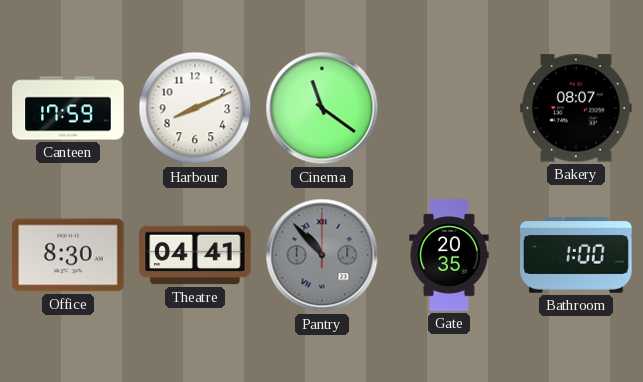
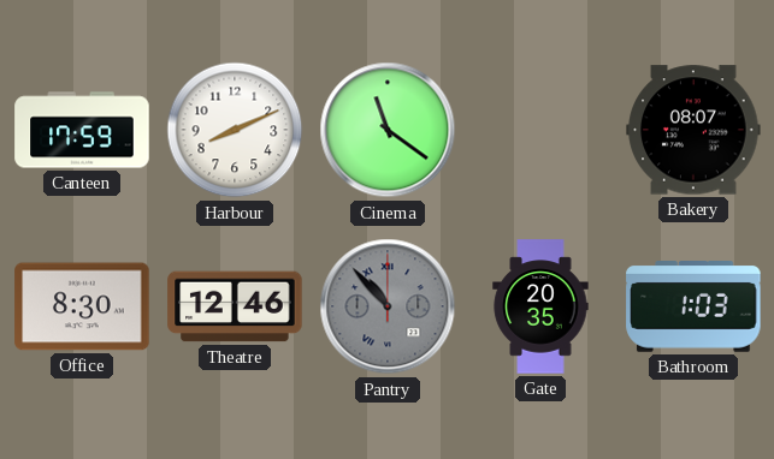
Theatre: 04:41 -> 12:46 (235, 306)
Bathroom: 1:00 -> 1:03 (693, 308)
